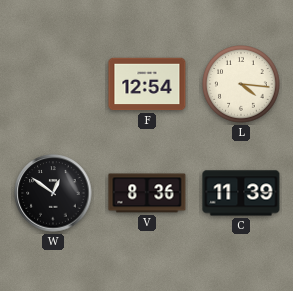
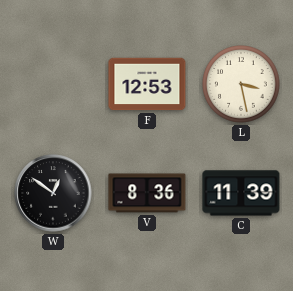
F: 12:54 -> 12:53 (147, 84)
L: 4:16 -> 3:28 (241, 84)
